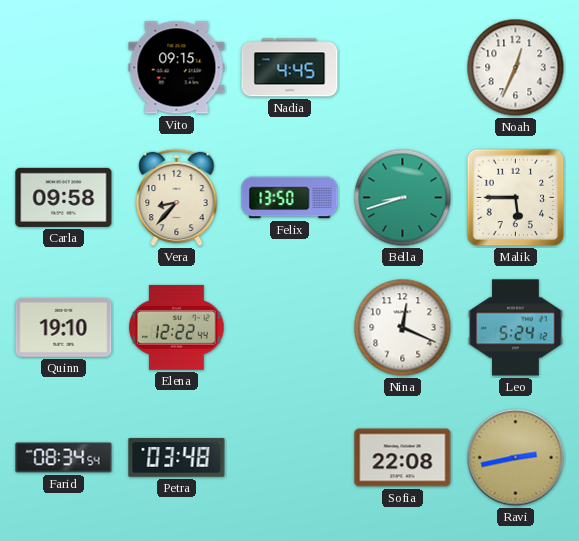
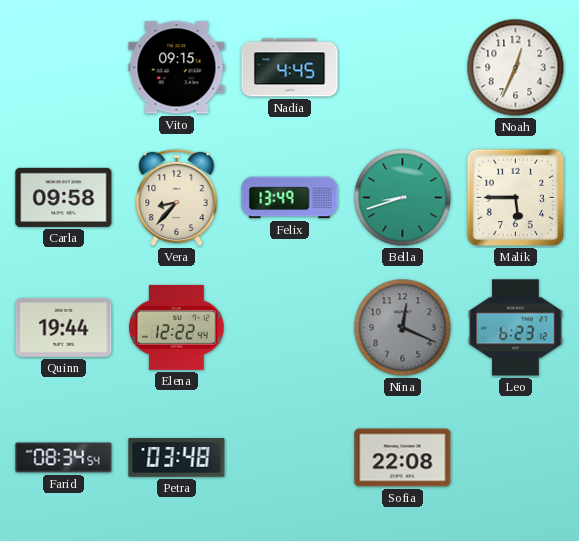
Felix: 13:50 -> 13:49 (290, 198)
Quinn: 19:10 -> 19:44 (64, 327)
Nina dial: white -> grey (403, 328)
Leo: 5:24 -> 6:23 (516, 328)
Ravi: 2:43 -> none (516, 458)
